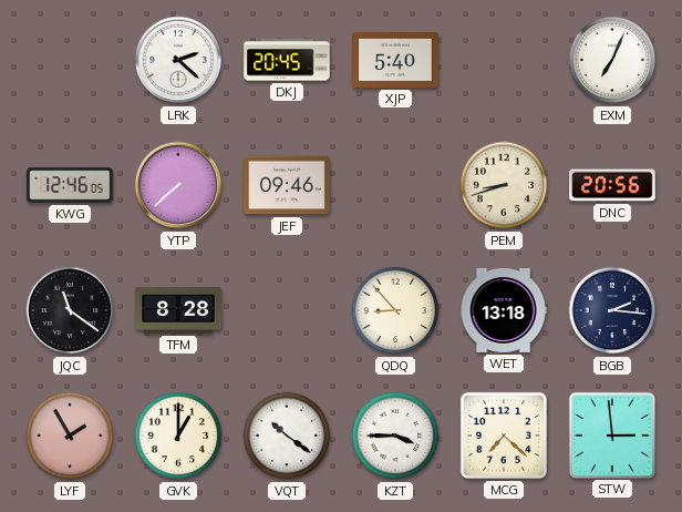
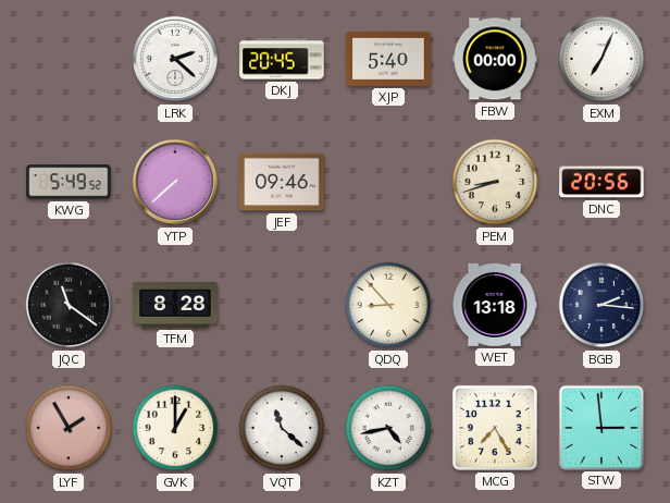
FBW: none -> 00:00 (495, 59)
KWG: 12:46 -> 5:49 (69, 182)
VQT: 10:21 -> 11:22 (282, 428)
KZT: 3:45 -> 4:43 (388, 428)
MCG: 7:22 -> 7:25 (495, 428)
